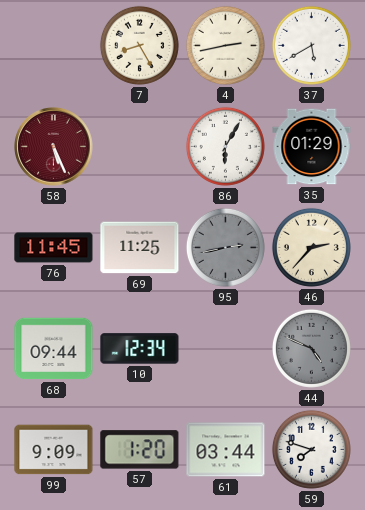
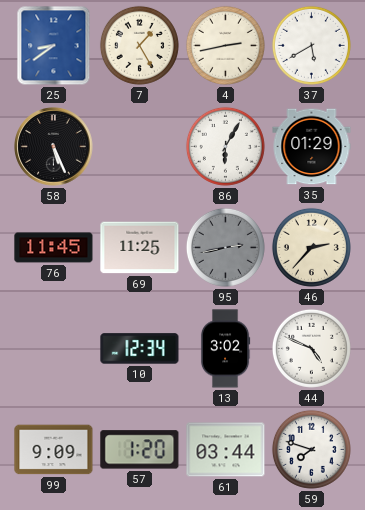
25: none -> 8:39 (54, 46)
7: 8:25 -> 1:25 (139, 45)
58 dial: burgundy -> black (54, 147)
68: 09:44 -> none (54, 349)
13: none -> 3:02 (225, 349)
44 dial: grey -> white (311, 348)
